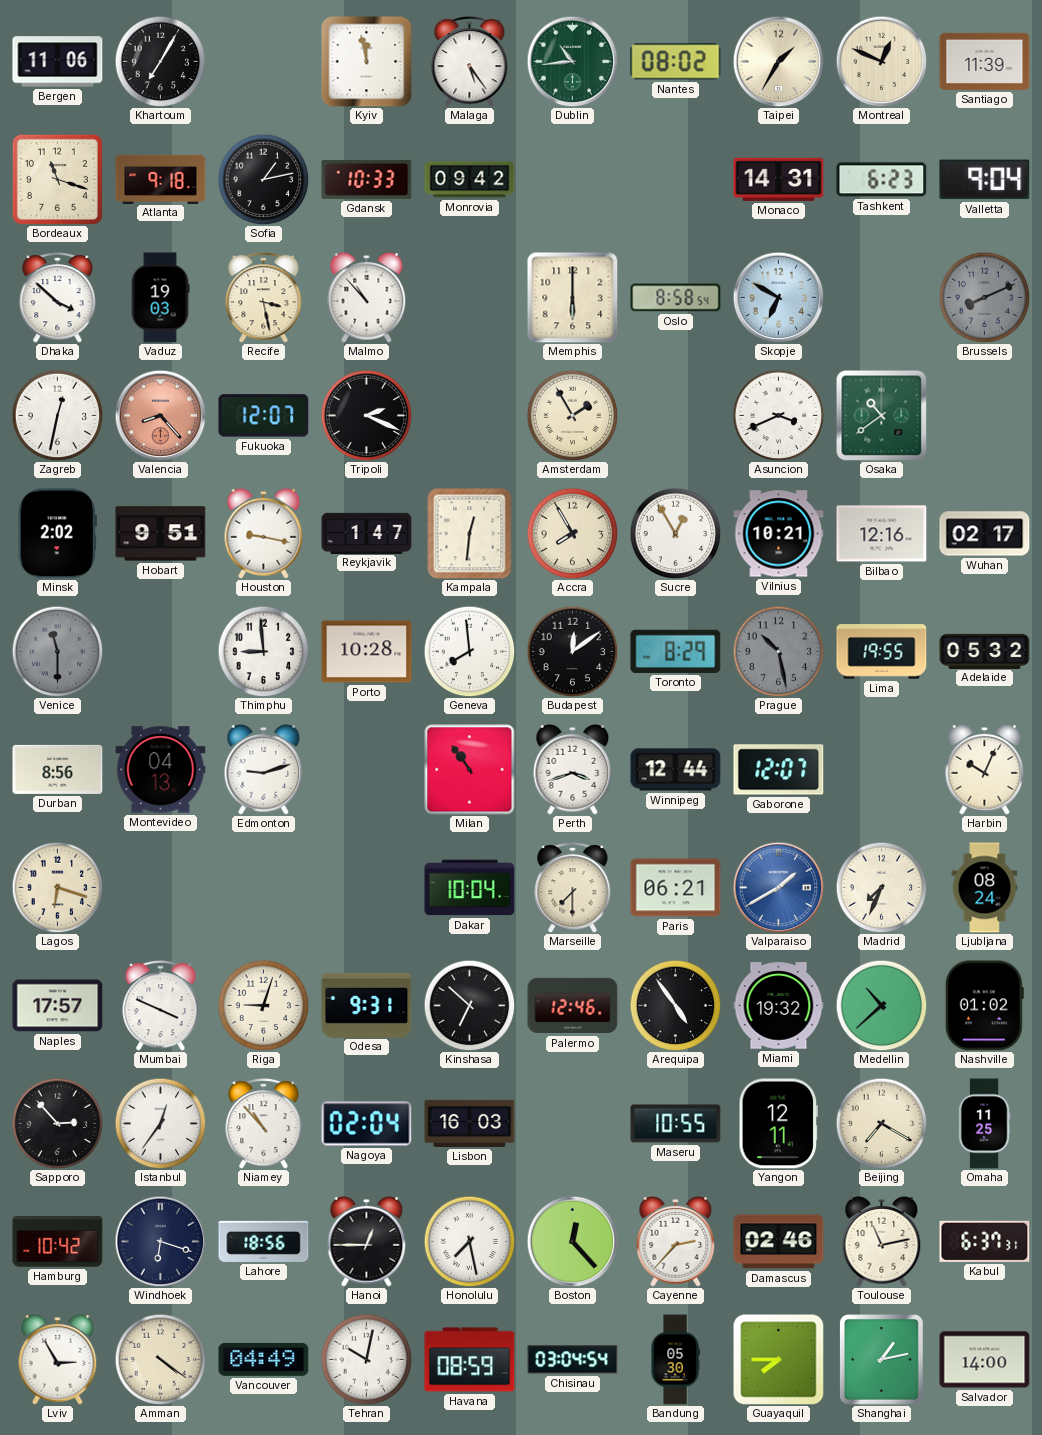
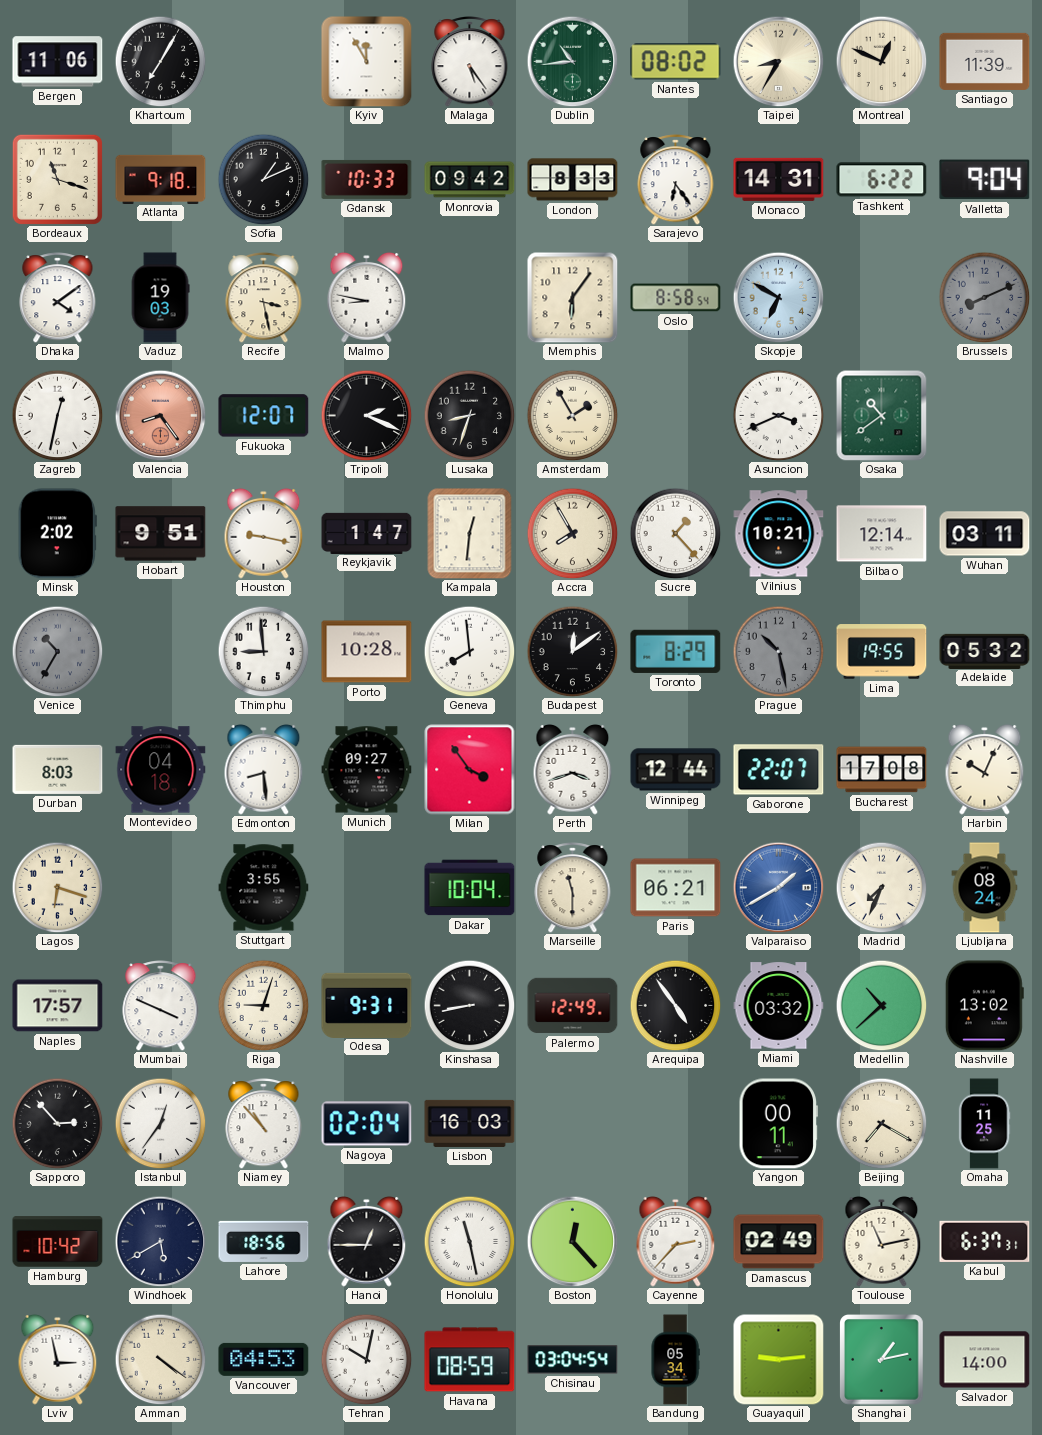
Kyiv: 11:58 -> 11:55 (367, 62)
Taipei: 1:35 -> 8:35 (778, 61)
Sofia: 1:13 -> 1:11 (263, 179)
London: none -> 8:33 (573, 180)
Sarajevo: none -> 6:24 (676, 180)
Tashkent: 6:23 -> 6:22 (882, 180)
Dhaka: 3:52 -> 4:09 (58, 298)
Malmo: 10:53 -> 8:47 (367, 297)
Memphis: 6:00 -> 6:06 (573, 298)
Valencia: 8:23 -> 8:24 (160, 415)
Lusaka: none -> 8:33 (469, 415)
Sucre: 12:55 -> 1:23 (675, 533)
Bilbao: 12:16 -> 12:14 (882, 534)
Wuhan: 02:17 -> 03:11 (985, 534)
Venice: 11:30 -> 10:35 (57, 651)
Durban: 8:56 -> 8:03 (58, 769)
Montevideo: 04:13 -> 04:18 (161, 770)
Edmonton: 9:12 -> 8:29 (264, 769)
Munich: none -> 09:27 (367, 770)
Milan: 10:54 -> 3:54 (470, 770)
Gaborone: 12:07 -> 22:07 (779, 770)
Bucharest: none -> 17:08 (882, 770)
Stuttgart: none -> 3:55 (264, 888)
Marseille: 7:30 -> 11:30 (573, 888)
Kinshasa: 6:52 -> 8:43 (469, 1005)
Palermo: 12:46 -> 12:49 (573, 1006)
Miami: 19:32 -> 03:32 (779, 1006)
Nashville: 01:02 -> 13:02 (984, 1006)
Maseru: 10:55 -> none (676, 1124)
Yangon: 12:11 -> 00:11 (778, 1124)
Windhoek: 6:18 -> 5:40 (160, 1241)
Honolulu: 7:28 -> 11:28 (469, 1241)
Damascus: 02:46 -> 02:49 (779, 1242)
Lviv: 2:55 -> 2:58 (58, 1359)
Vancouver: 04:49 -> 04:53 (264, 1359)
Bandung: 05:30 -> 05:34 (675, 1360)
Guayaquil: 7:45 -> 9:14 (779, 1360)
